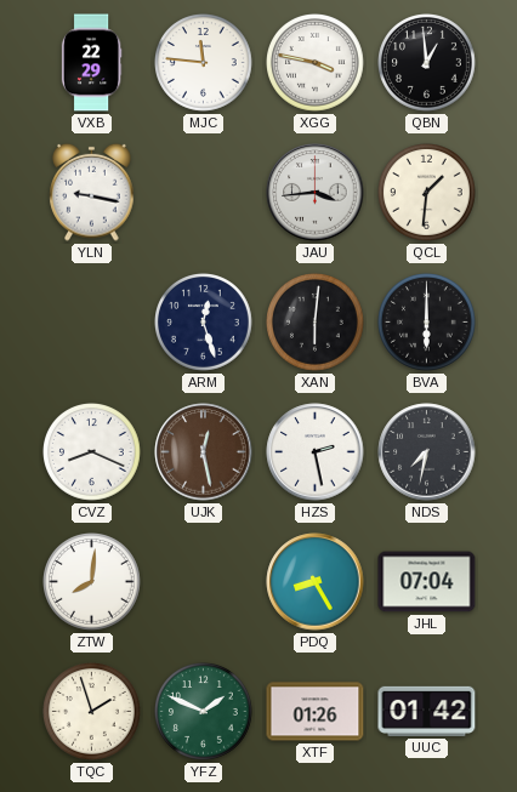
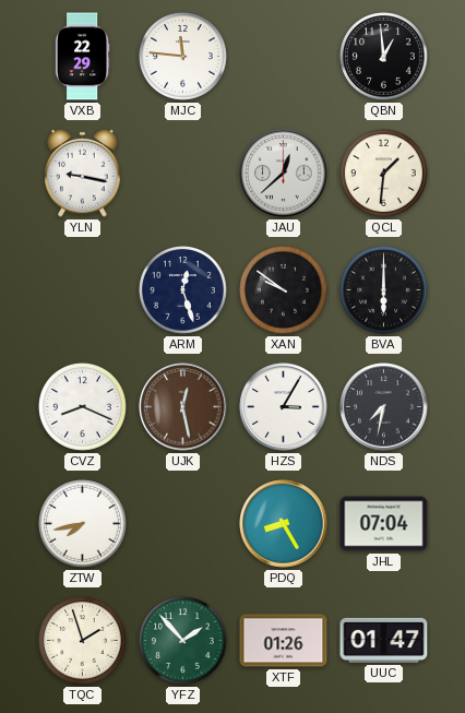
XGG: 3:47 -> none (316, 63)
JAU: 3:44 -> 12:38 (284, 174)
XAN: 6:01 -> 9:51 (284, 290)
HZS: 2:28 -> 3:05 (284, 407)
ZTW: 8:01 -> 7:43 (83, 524)
YFZ: 1:49 -> 1:53 (183, 641)
UUC: 01:42 -> 01:47 (384, 640)
